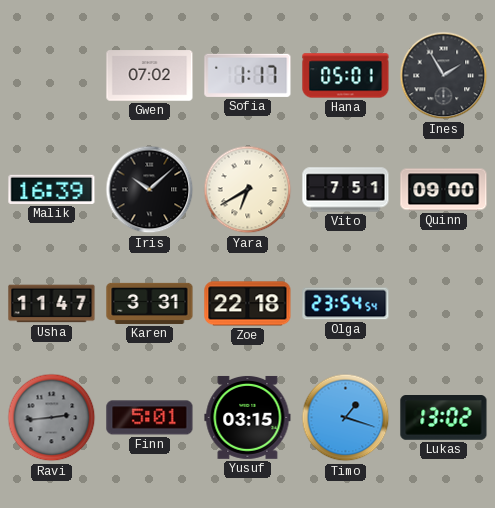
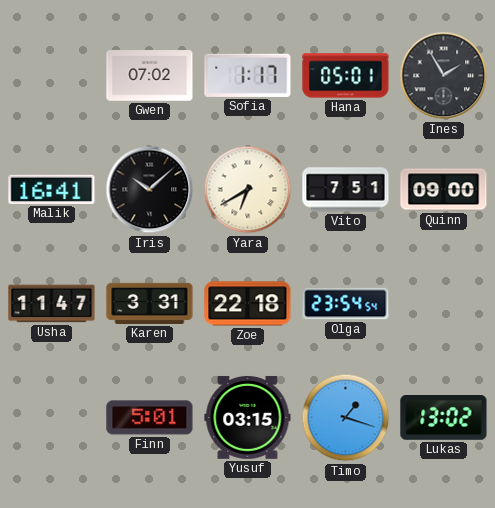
Malik: 16:39 -> 16:41 (52, 189)
Ravi: 2:44 -> none (52, 418)
